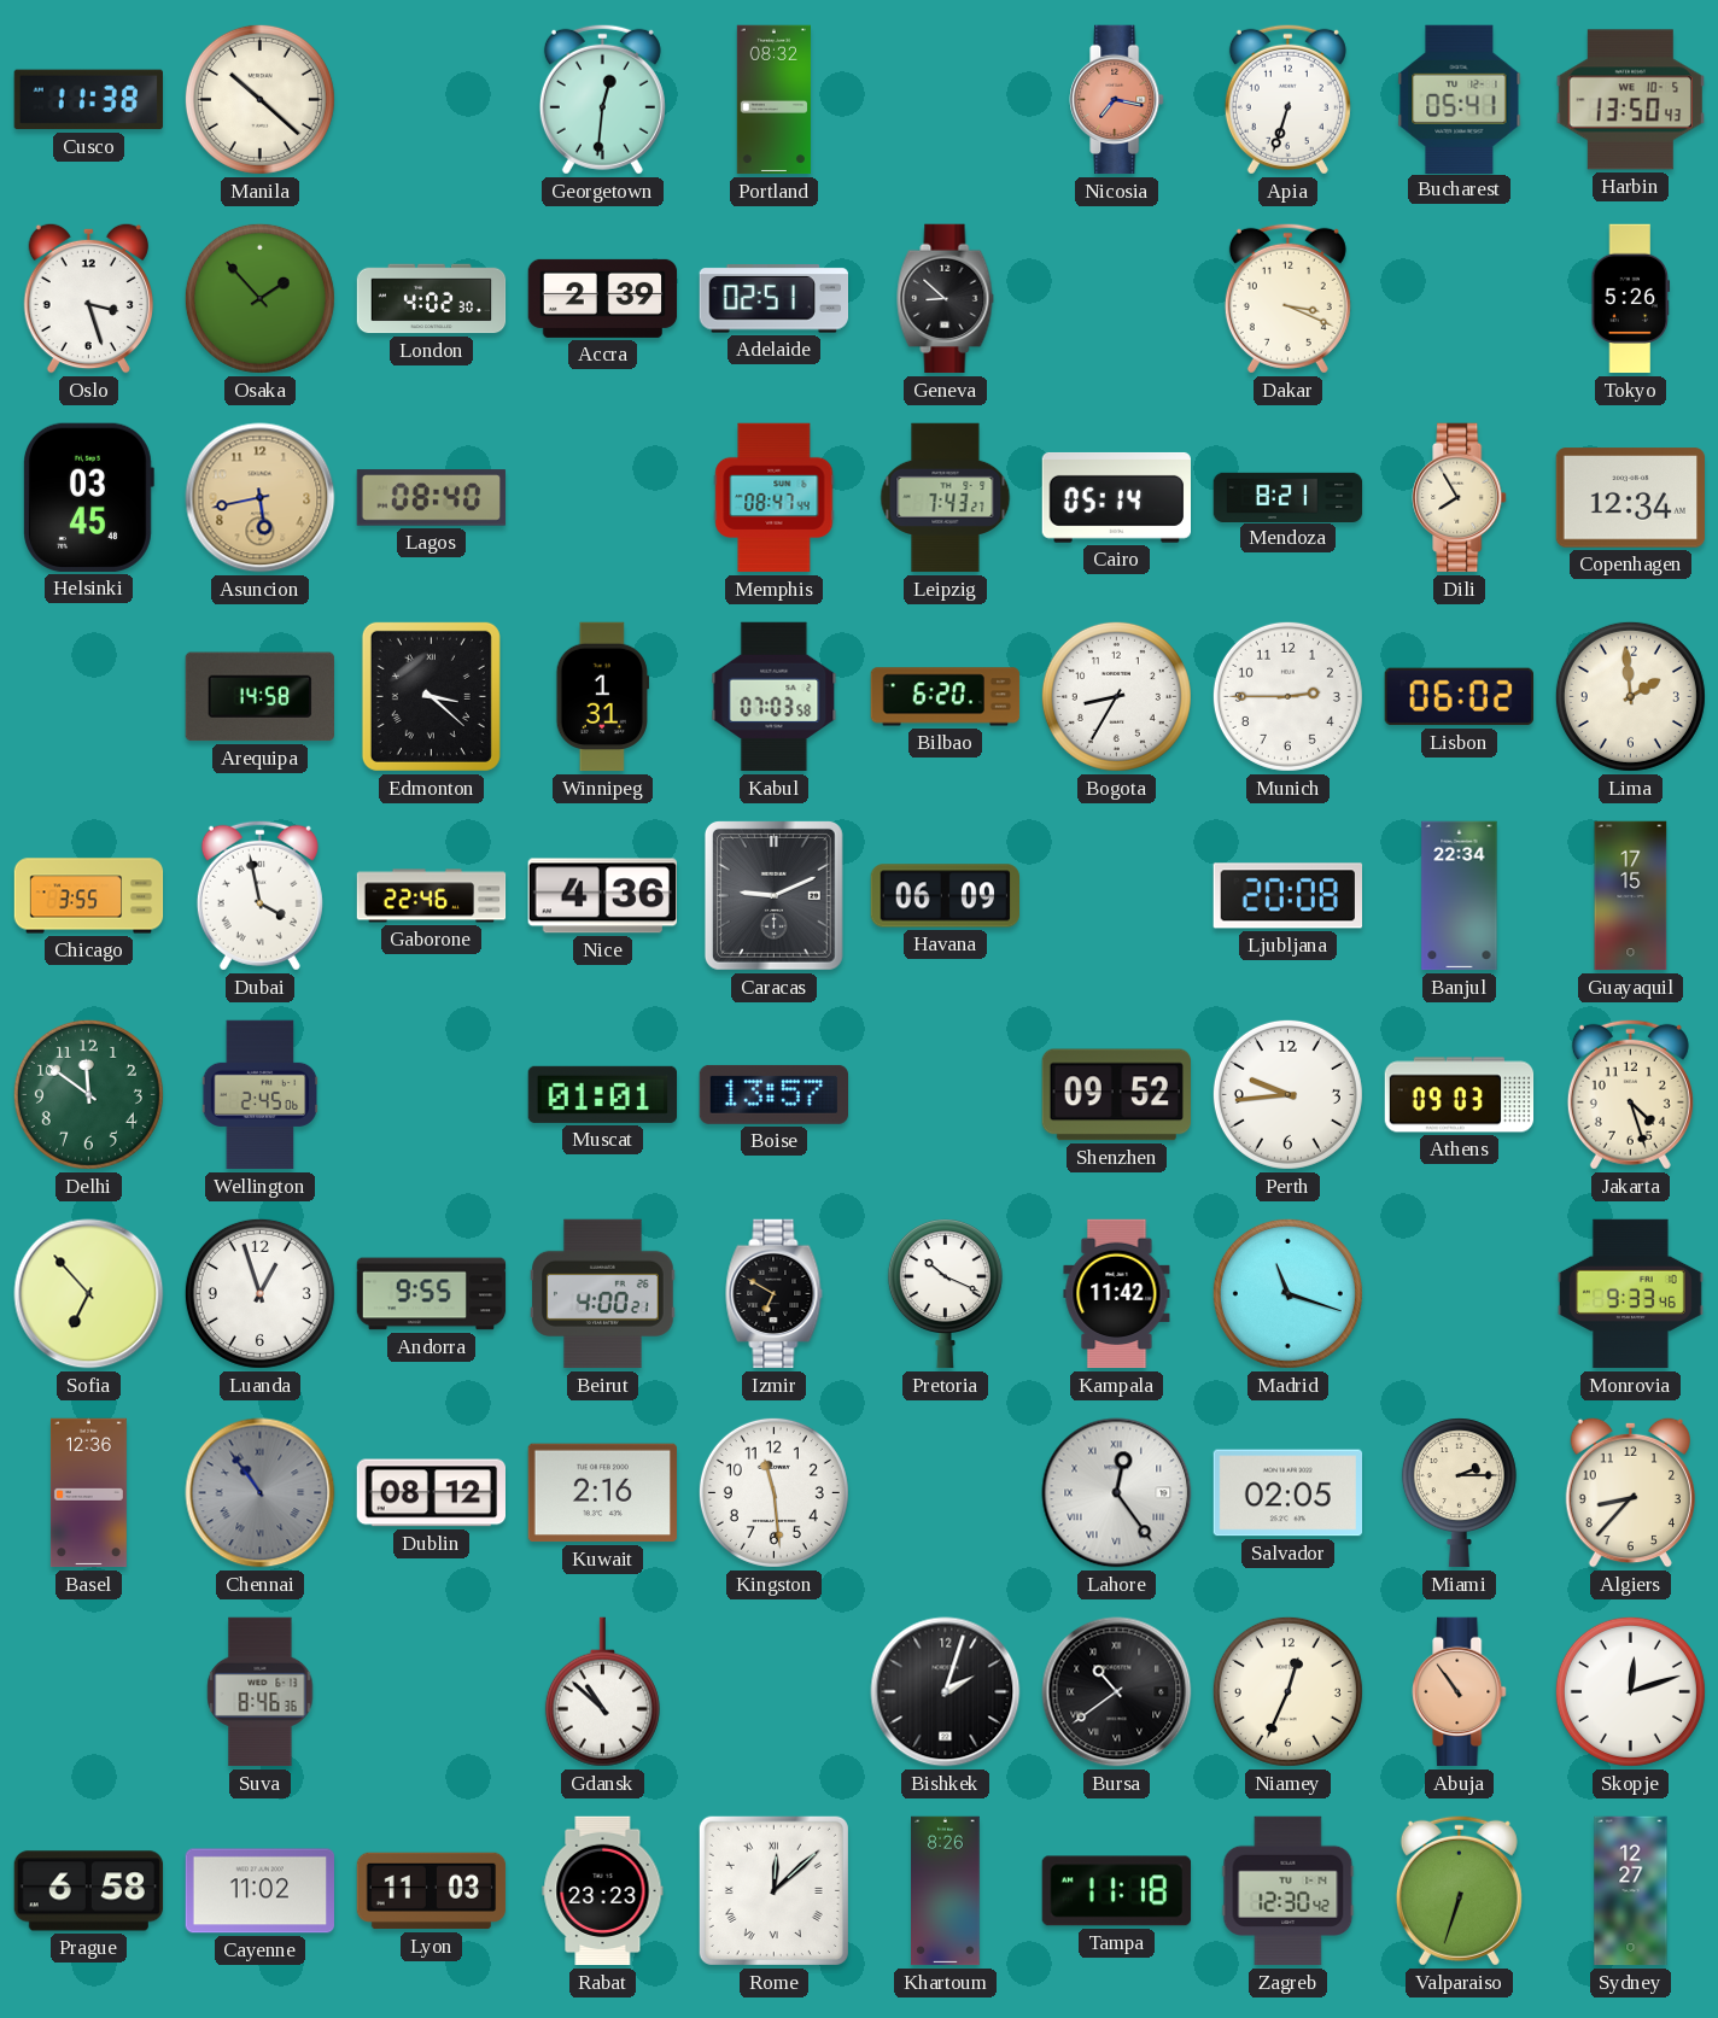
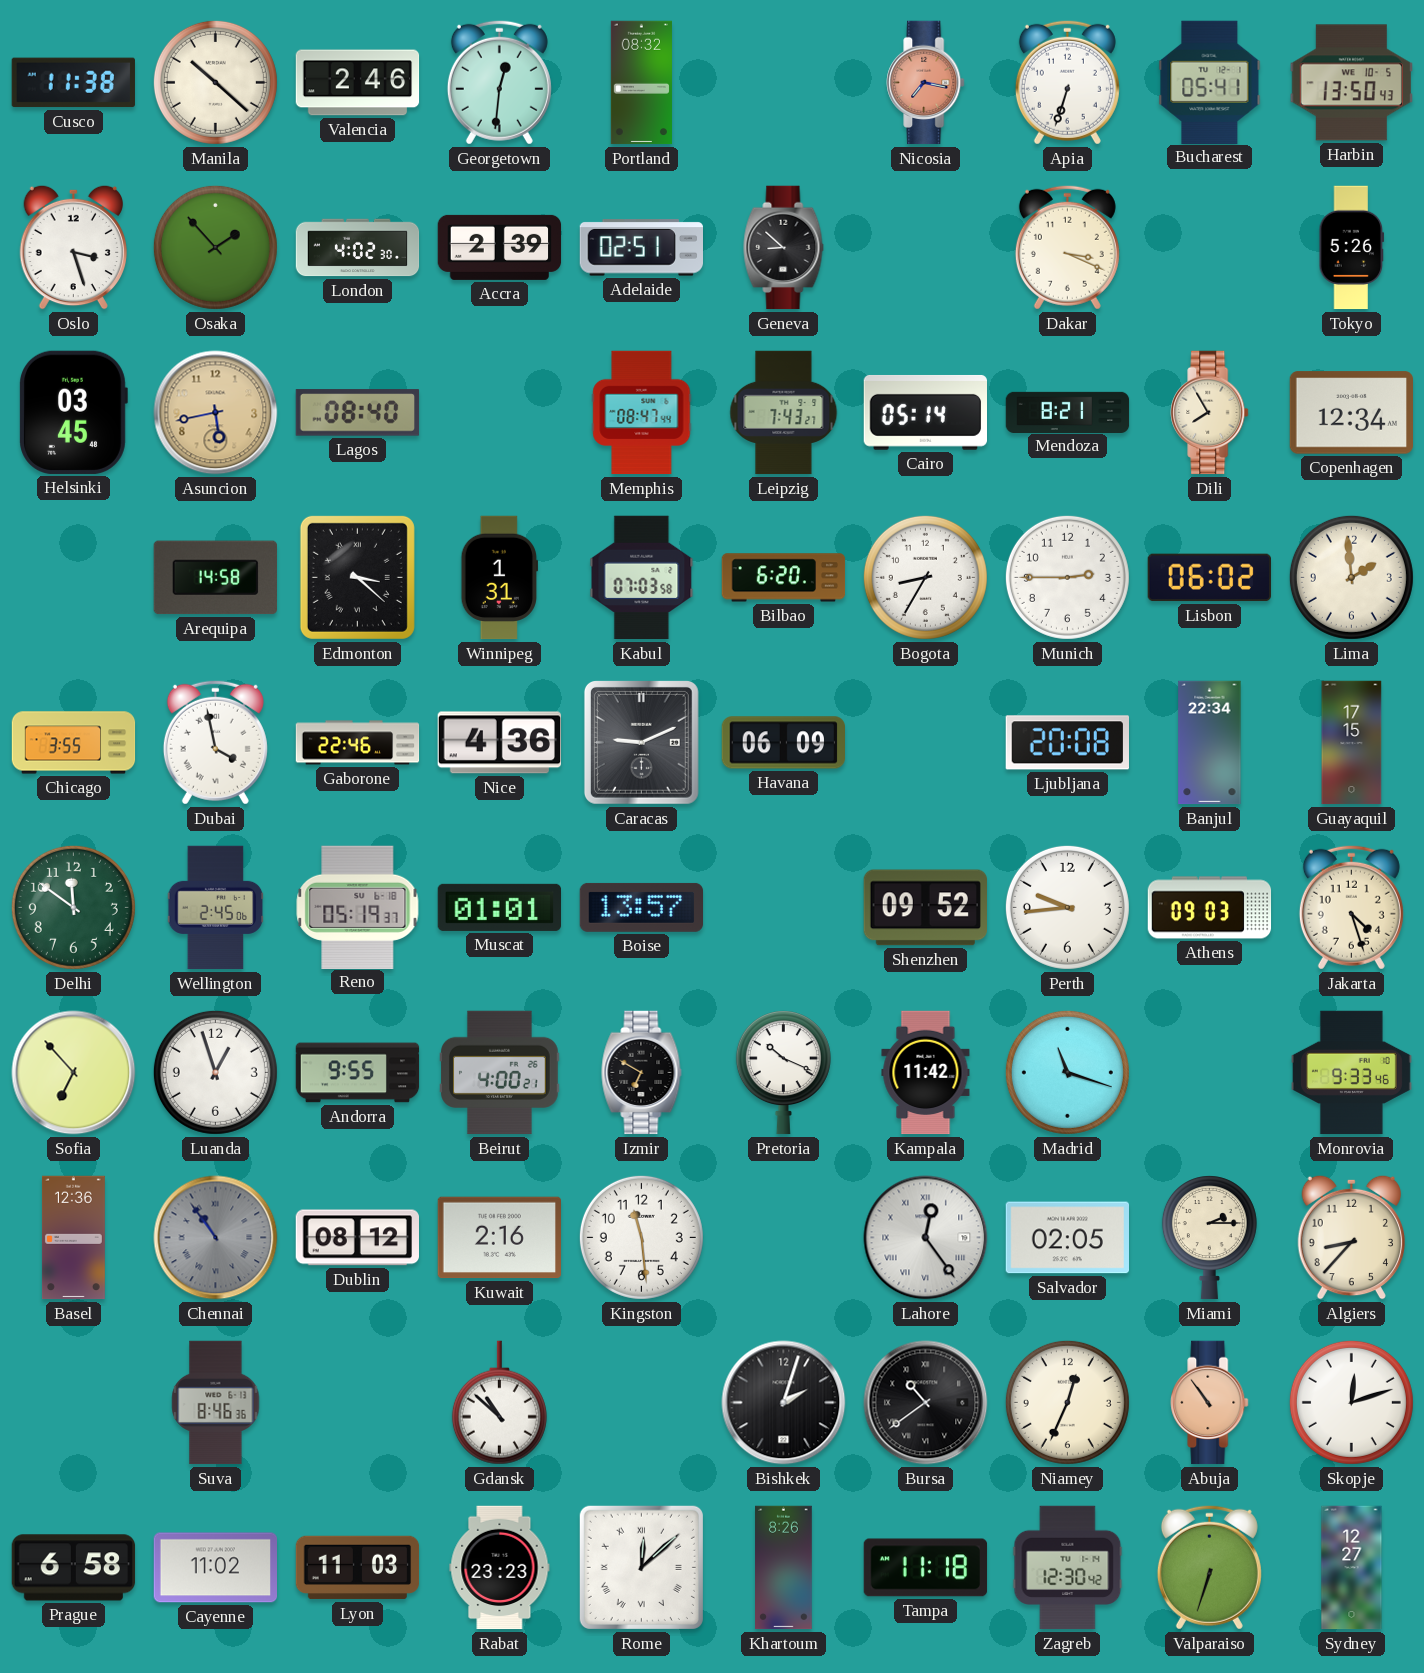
Valencia: none -> 2:46 (358, 83)
Reno: none -> 05:19 (358, 907)
